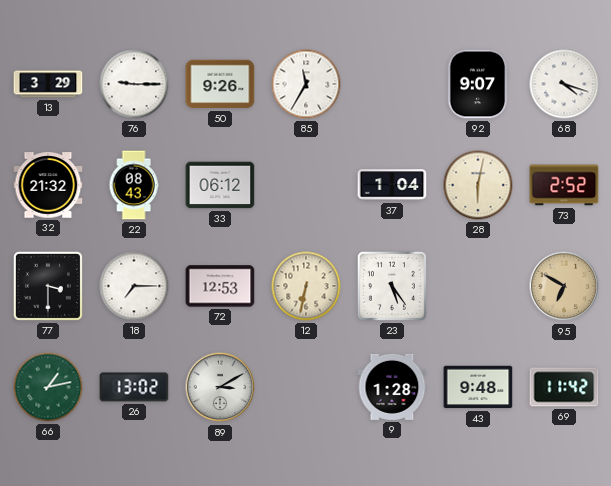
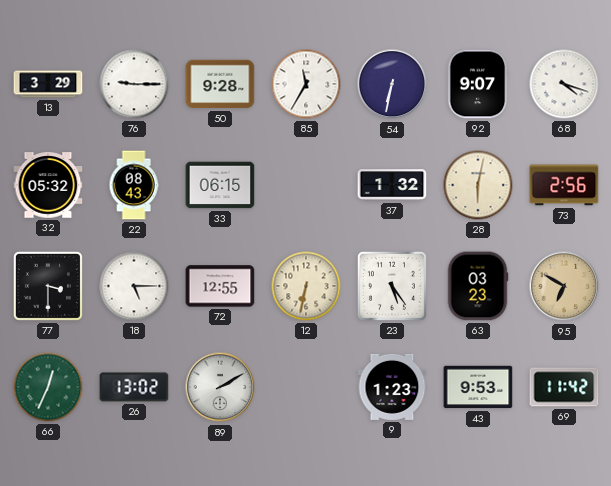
50: 9:26 -> 9:28 (220, 84)
54: none -> 6:32 (392, 84)
32: 21:32 -> 05:32 (48, 185)
33: 06:12 -> 06:15 (220, 185)
37: 1:04 -> 1:32 (392, 185)
73: 2:52 -> 2:56 (564, 185)
18: 7:15 -> 5:15 (134, 286)
72: 12:53 -> 12:55 (220, 286)
63: none -> 03:23 (478, 286)
66: 1:13 -> 12:34 (48, 387)
89: 3:10 -> 2:10 (220, 387)
9: 1:28 -> 1:23 (392, 387)
43: 9:48 -> 9:53 (478, 387)
